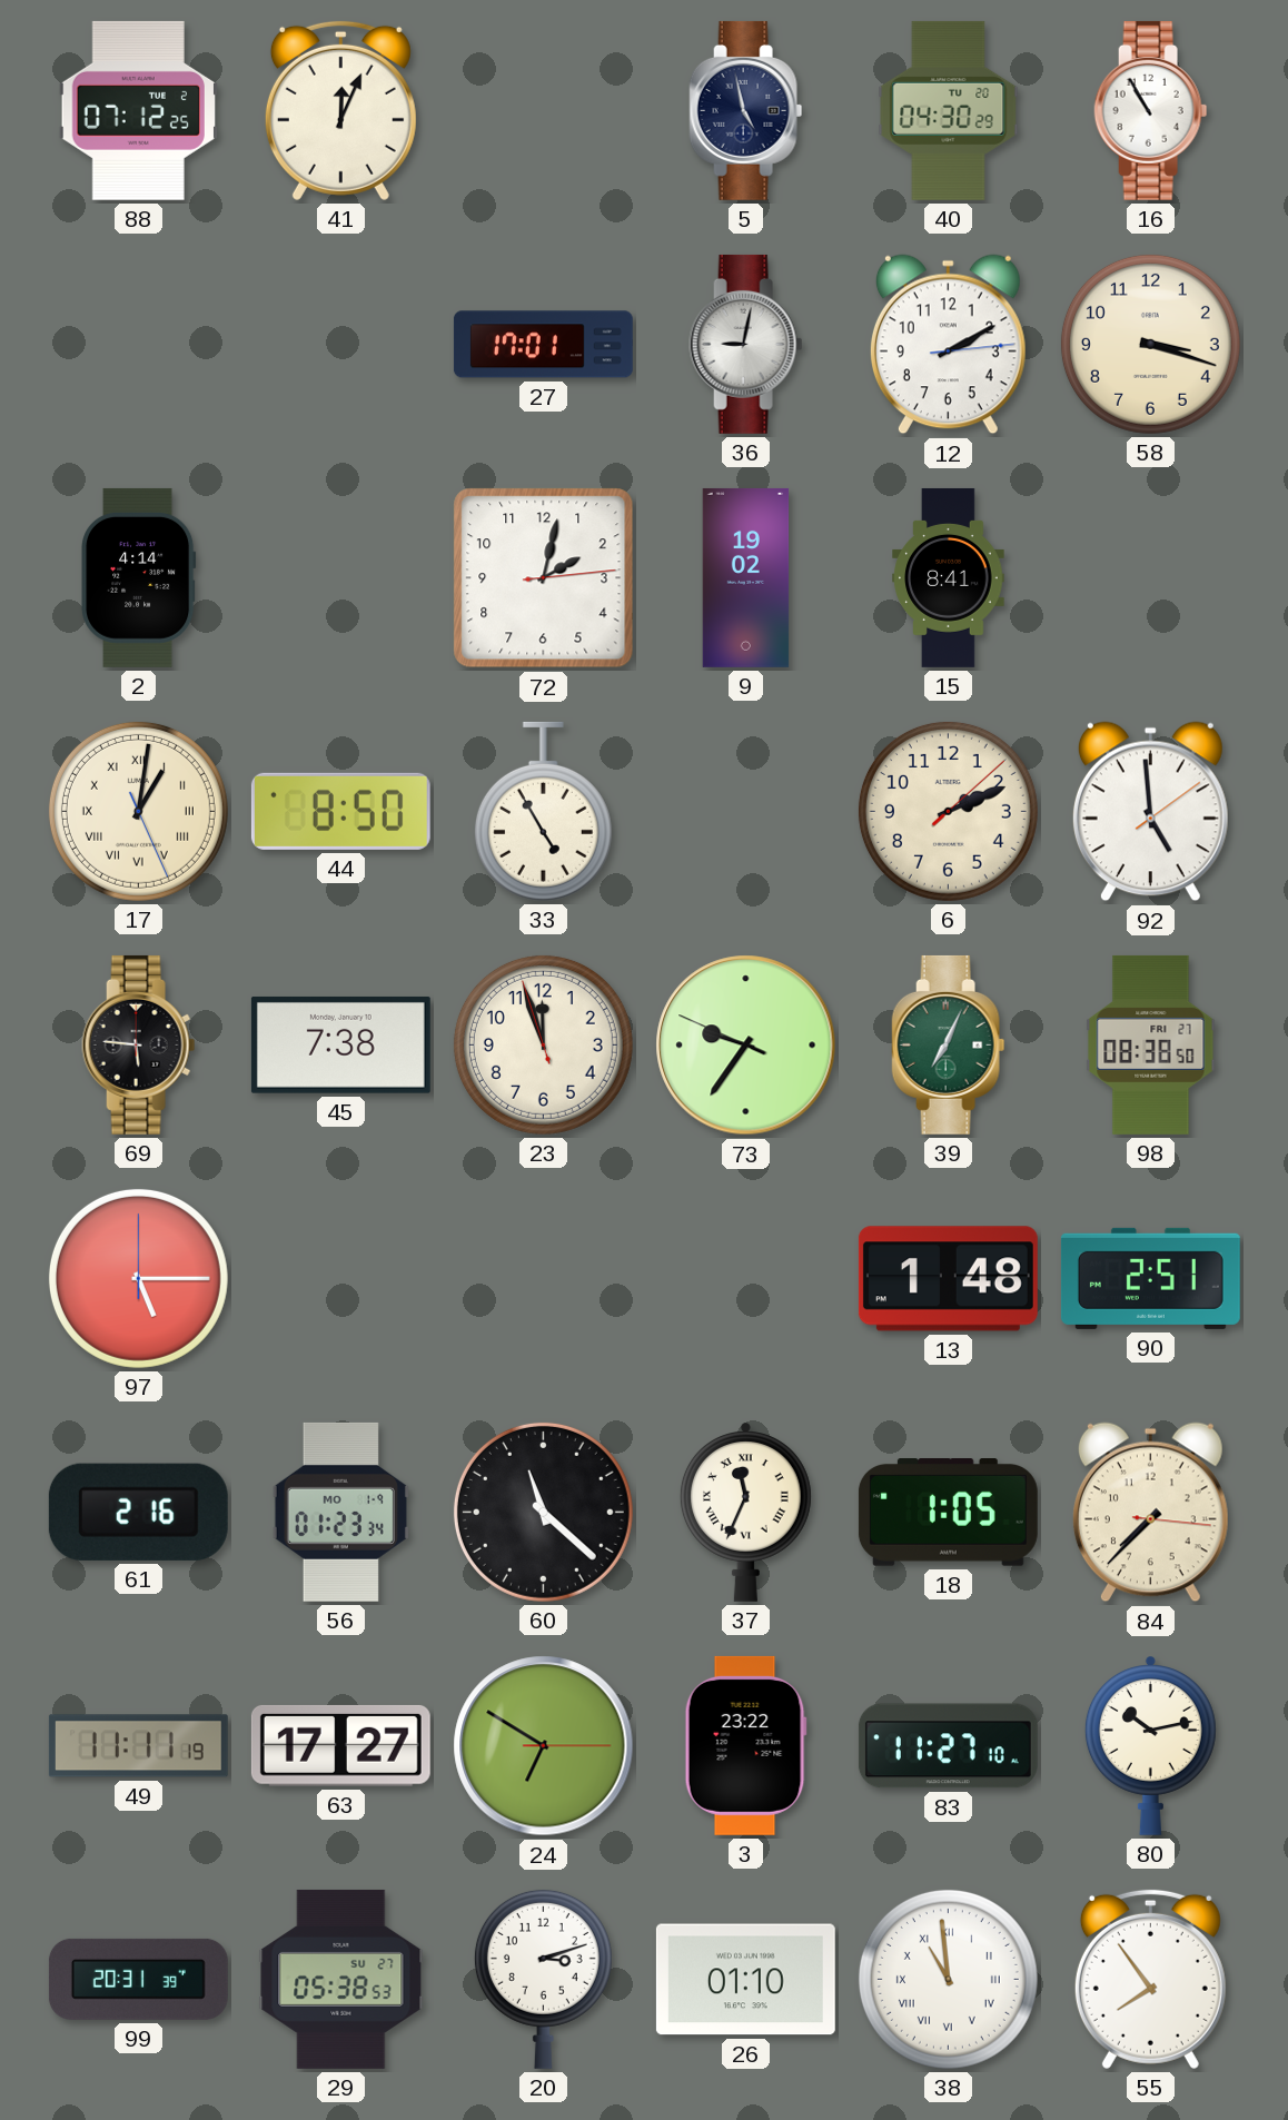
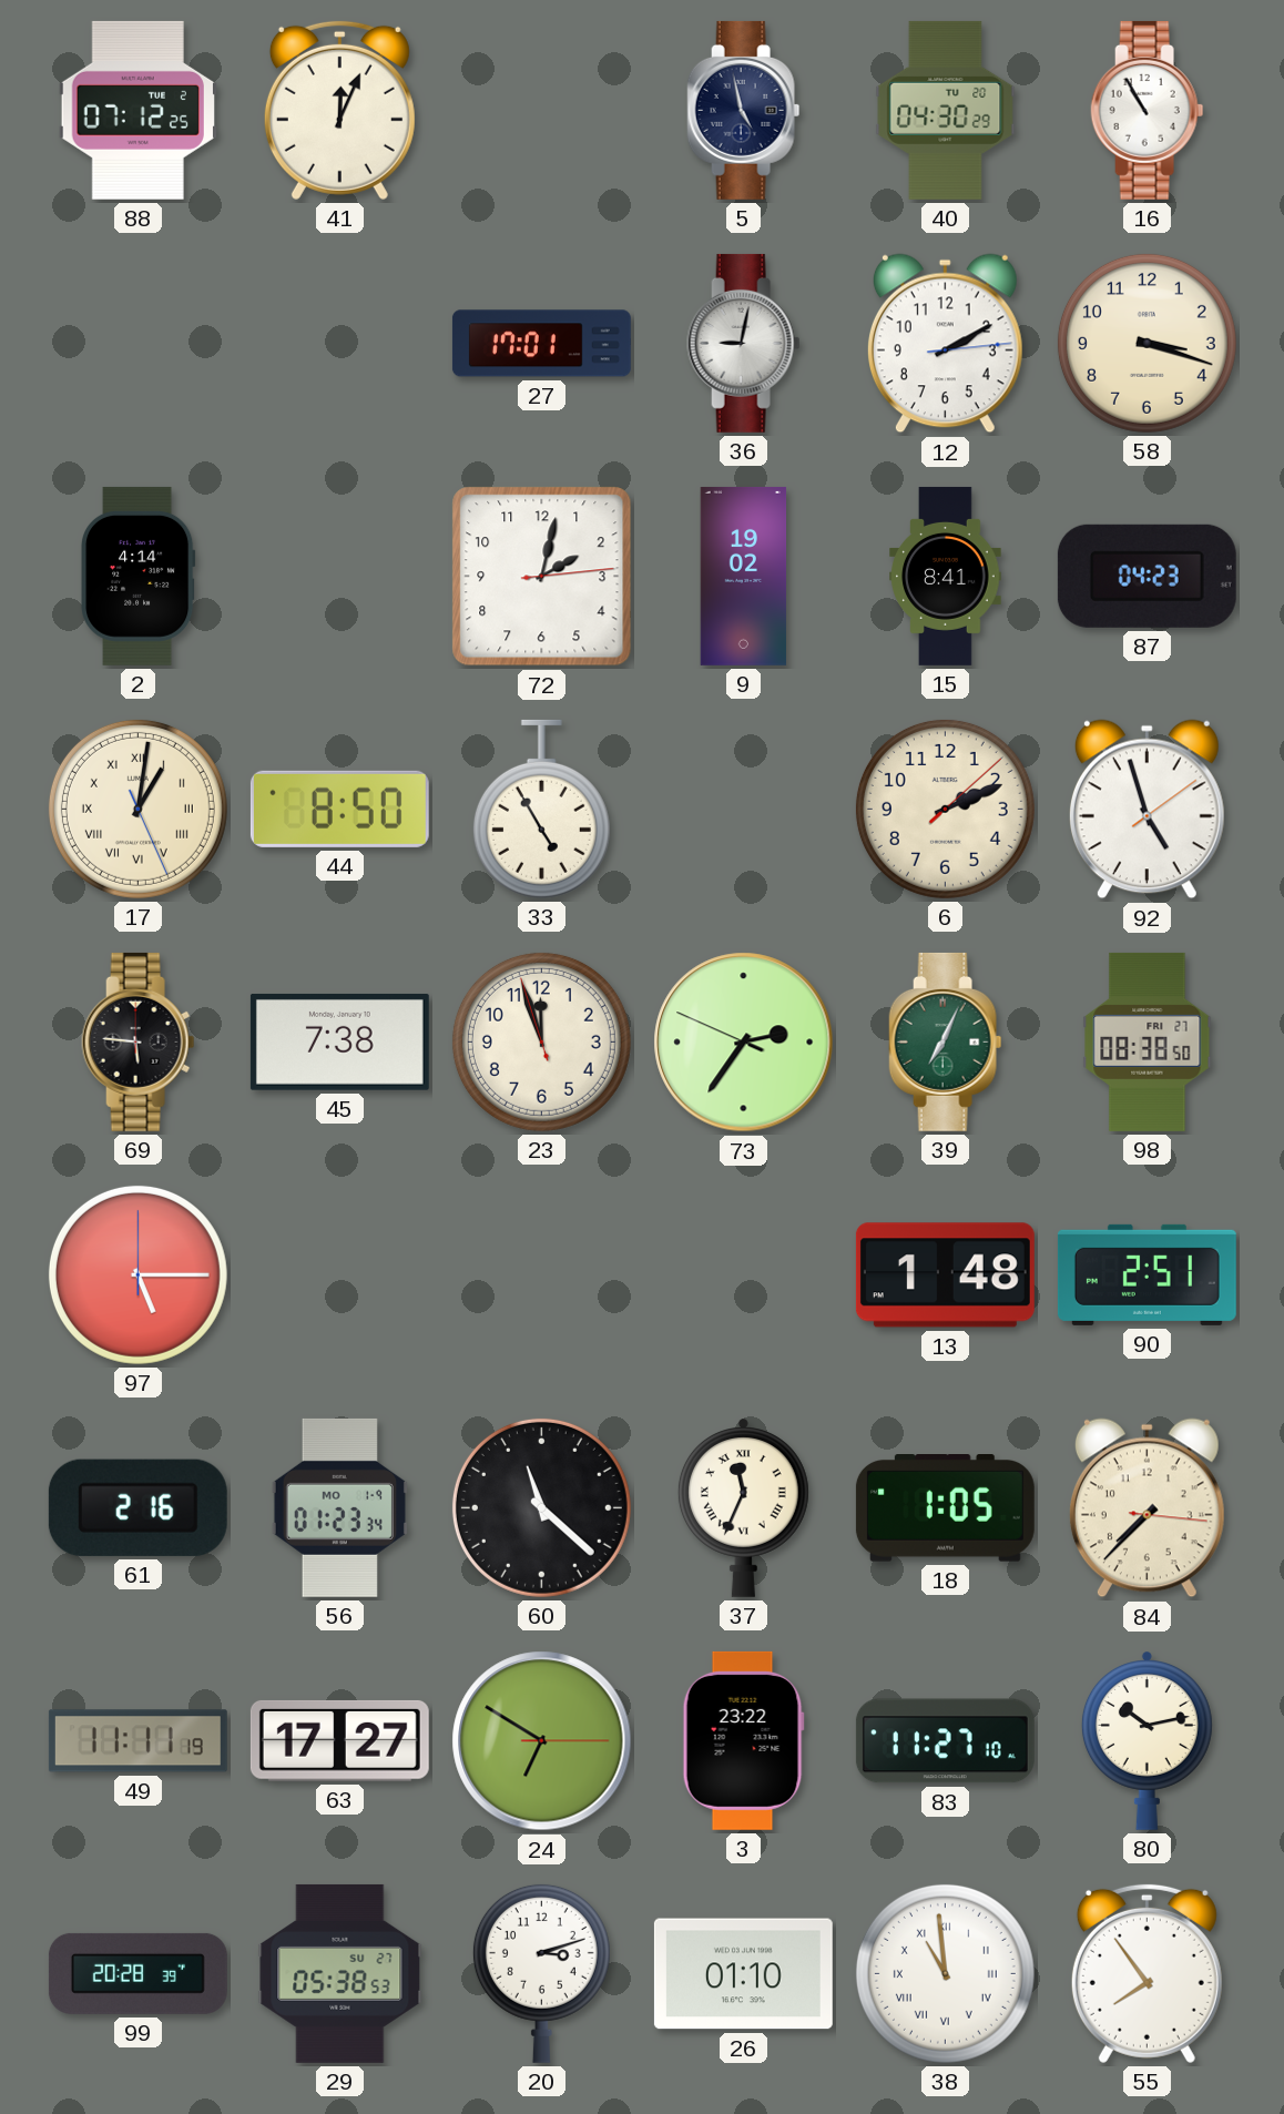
87: none -> 04:23 (1147, 576)
92: 4:59 -> 4:57 (1147, 810)
73: 9:35 -> 2:35 (744, 1043)
99: 20:31 -> 20:28 (137, 1973)
